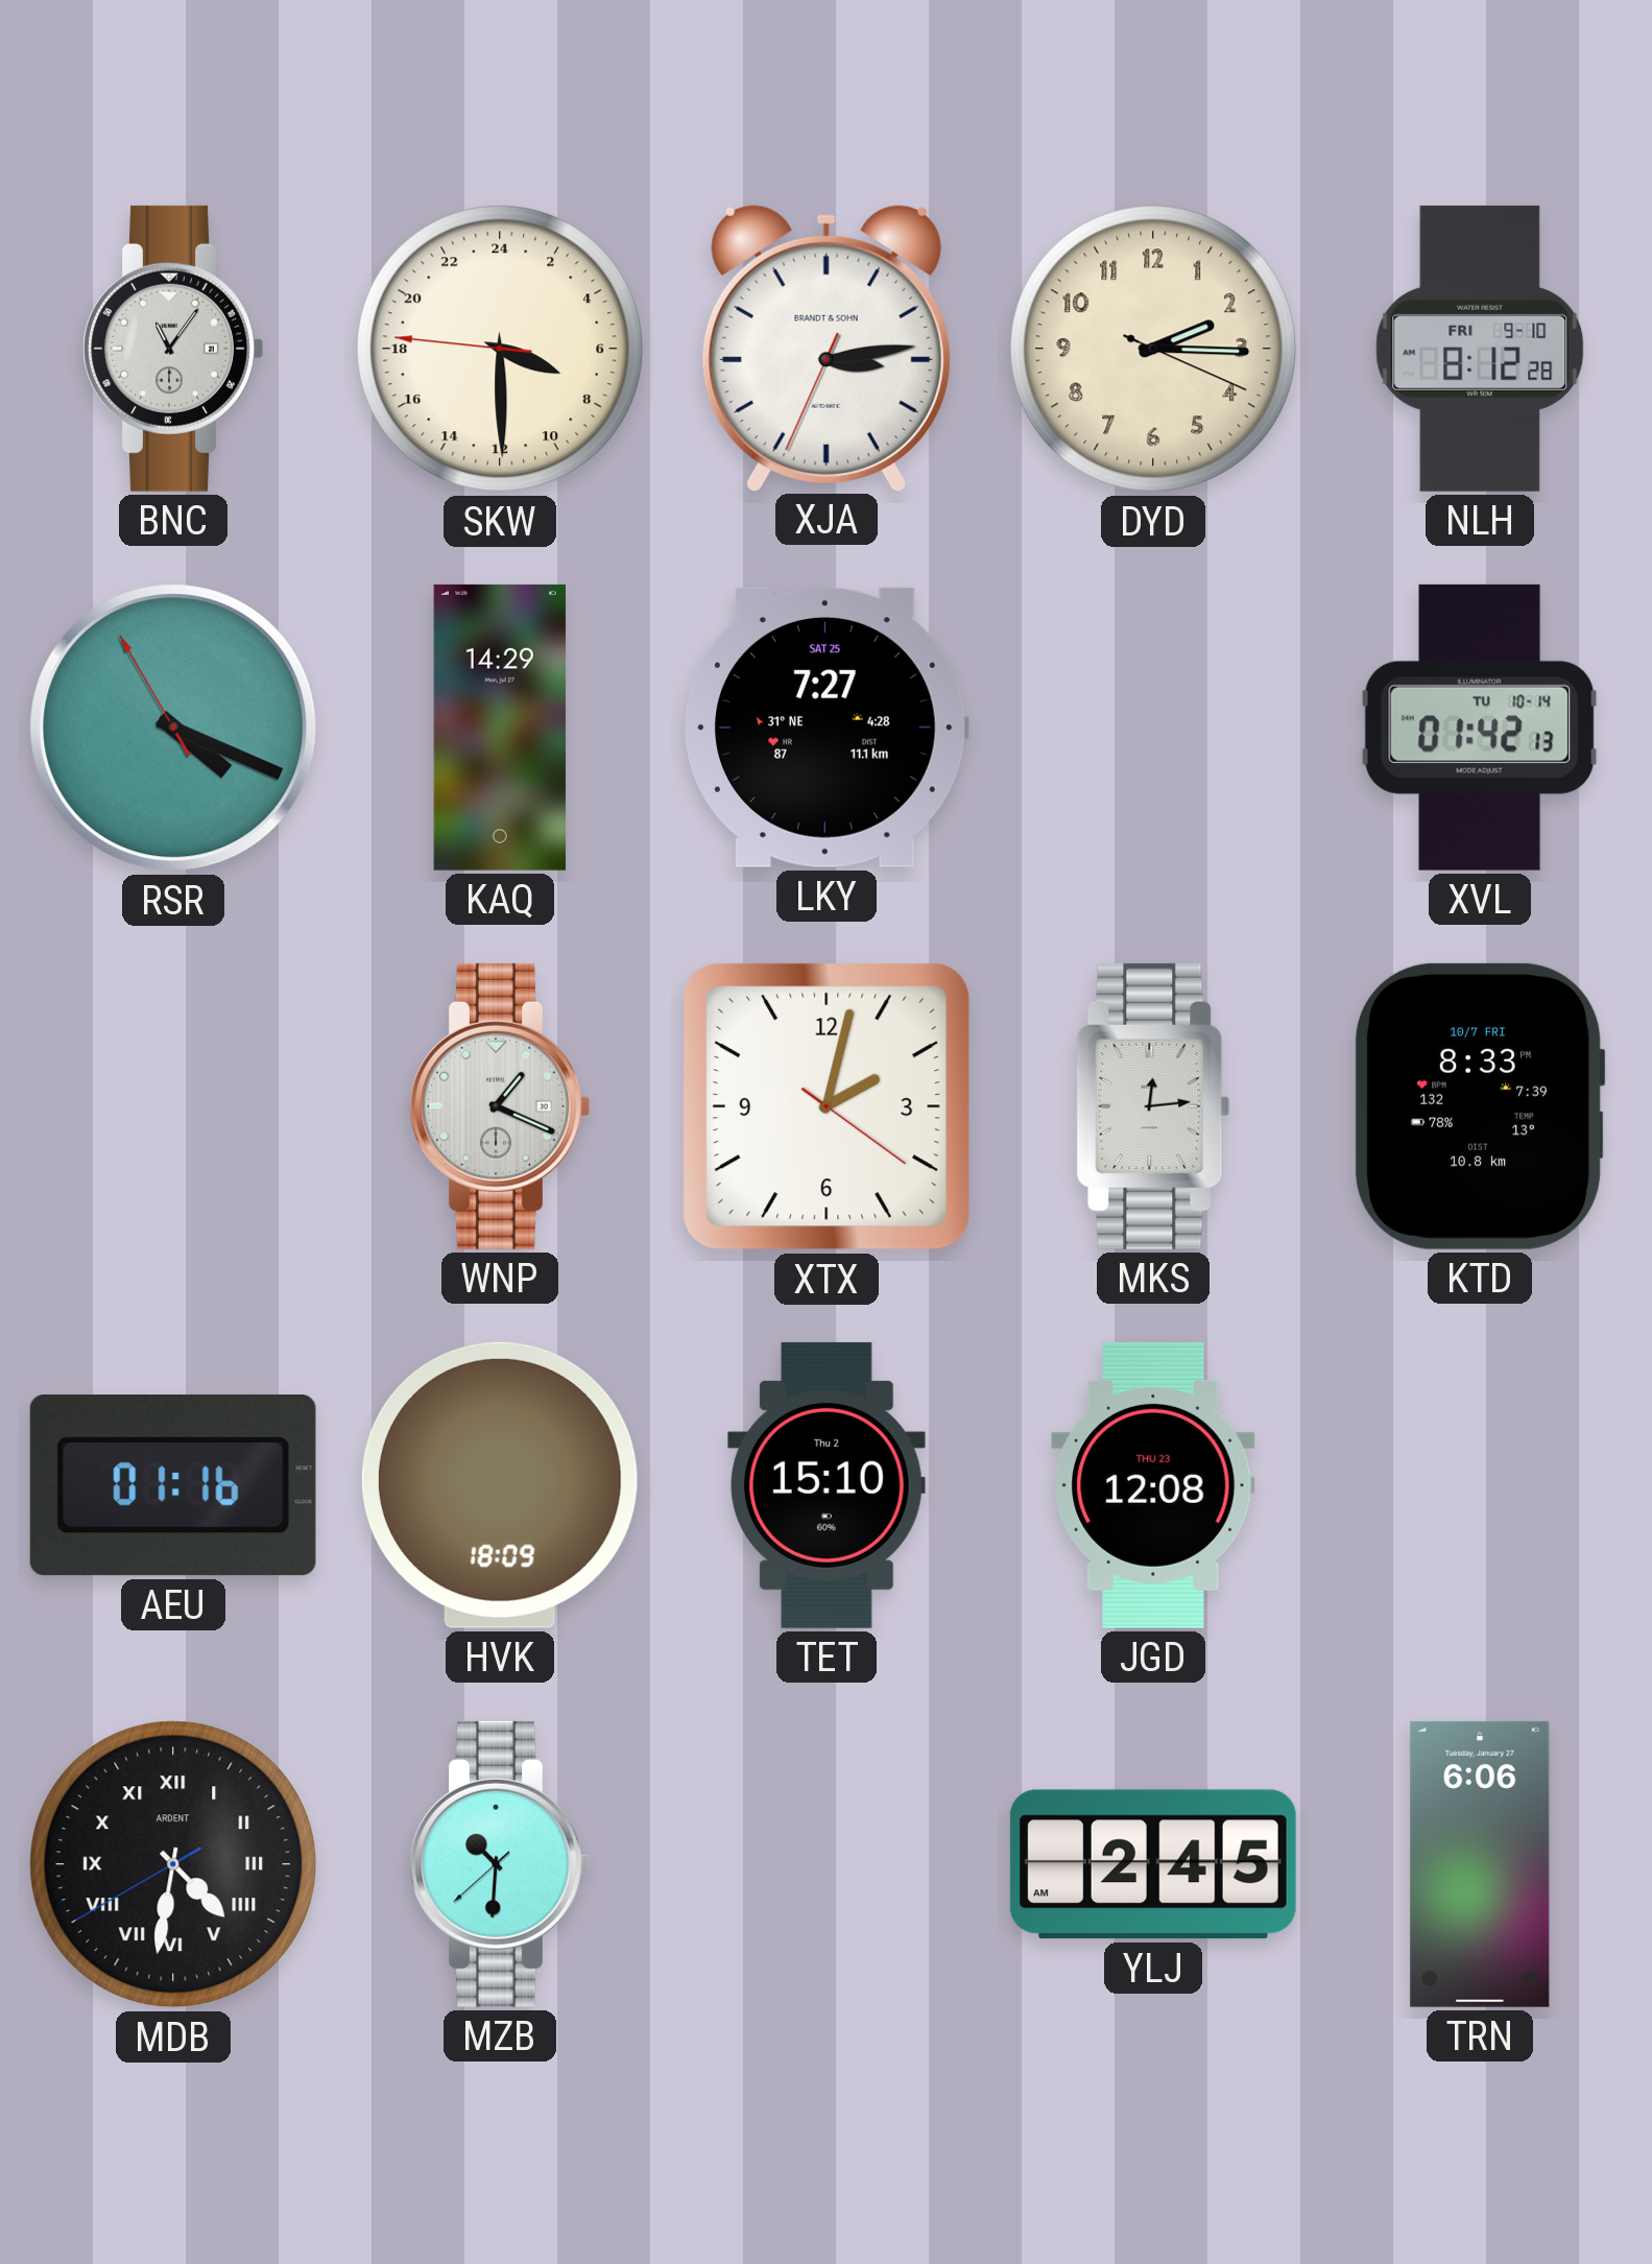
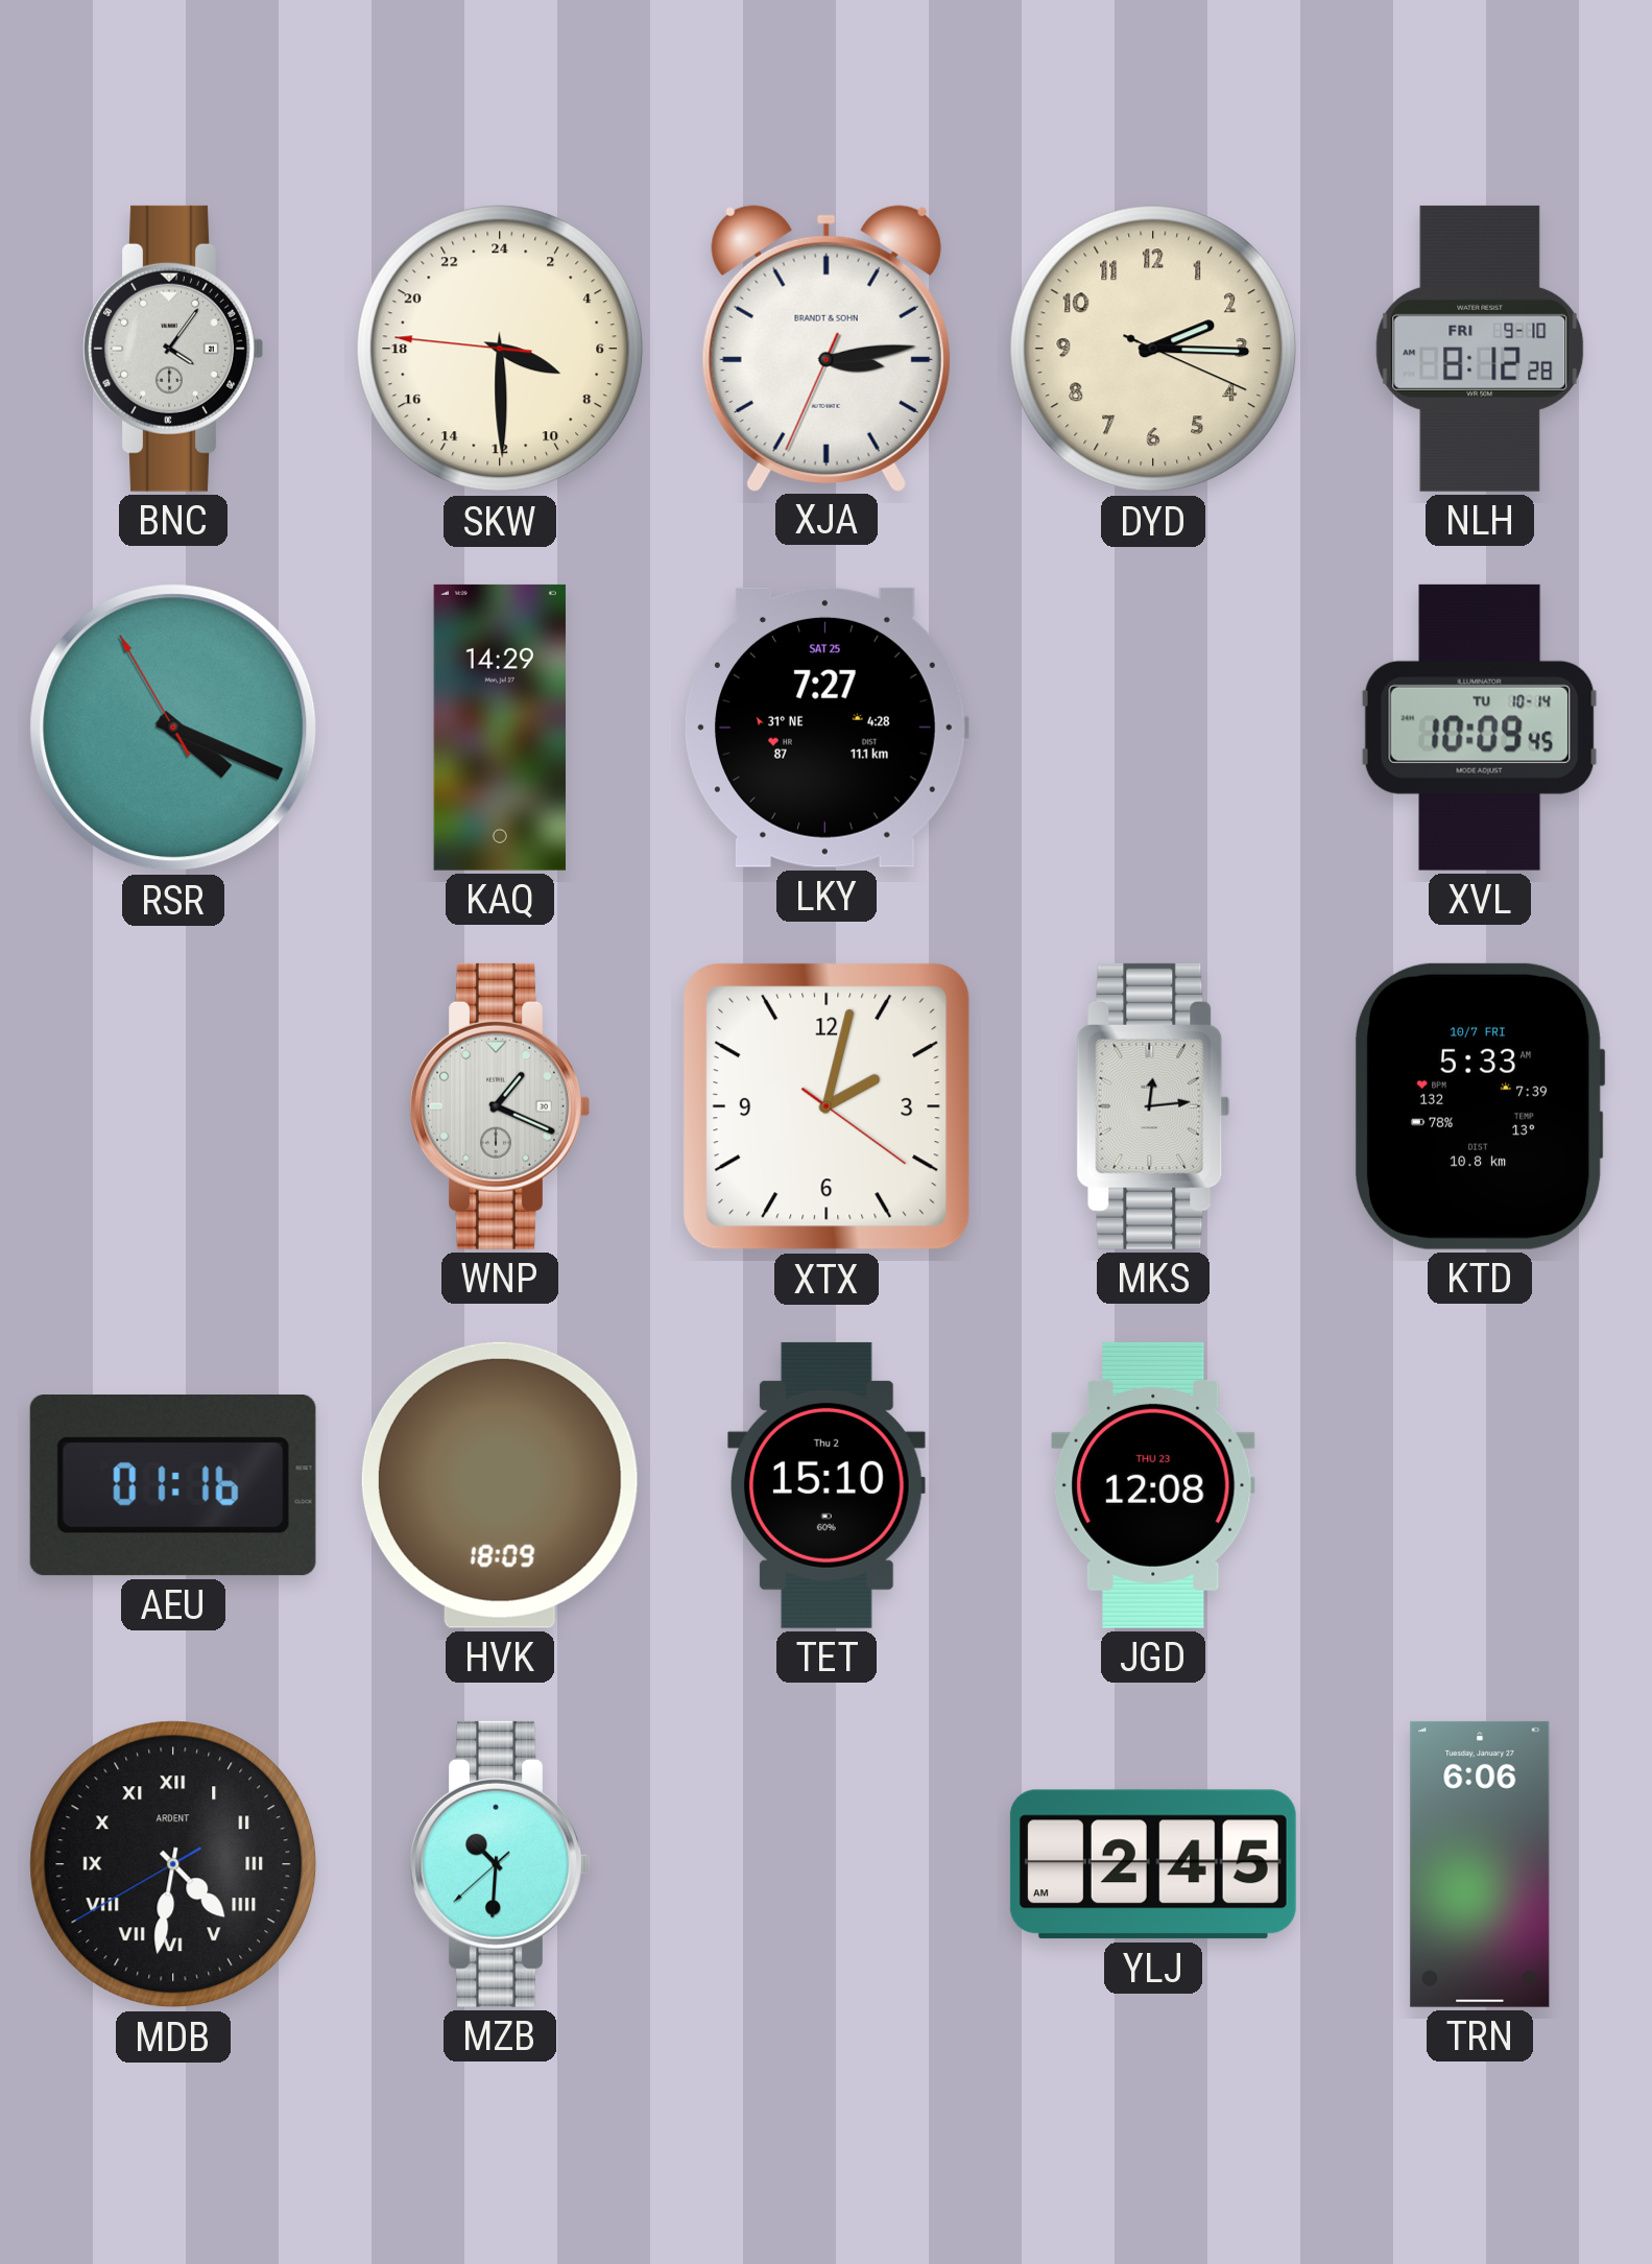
BNC: 11:06 -> 4:06 (173, 349)
XVL: 01:42 -> 10:09 (1480, 728)
KTD: 8:33 -> 5:33 (1480, 1106)
